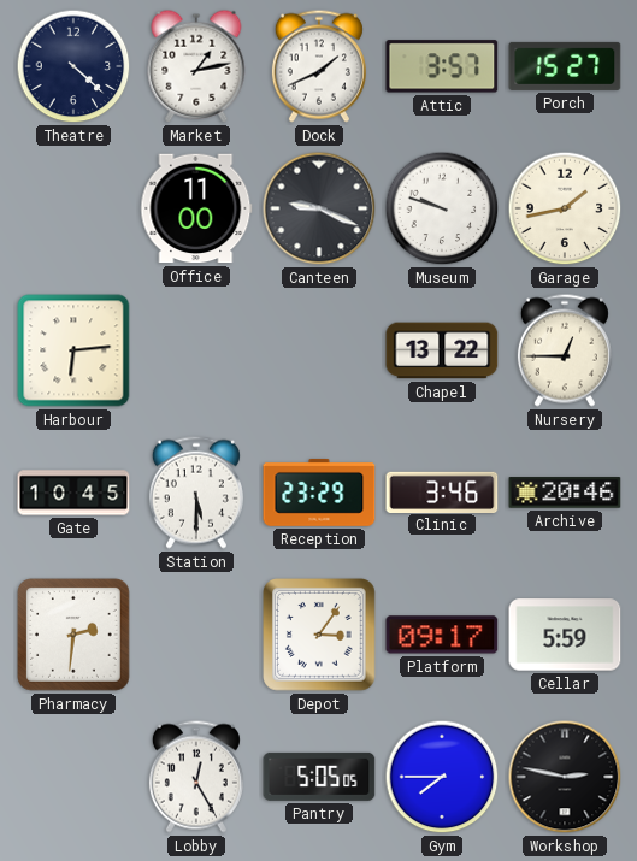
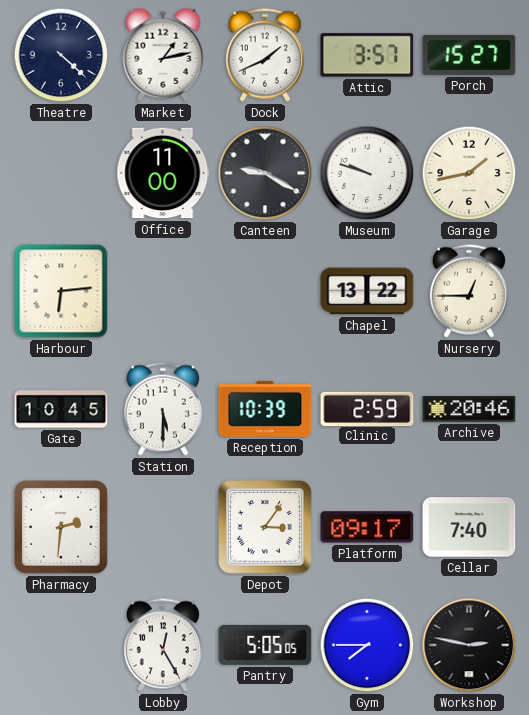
Canteen: 9:19 -> 9:20 (265, 173)
Reception: 23:29 -> 10:39 (265, 409)
Clinic: 3:46 -> 2:59 (367, 408)
Cellar: 5:59 -> 7:40 (469, 527)
